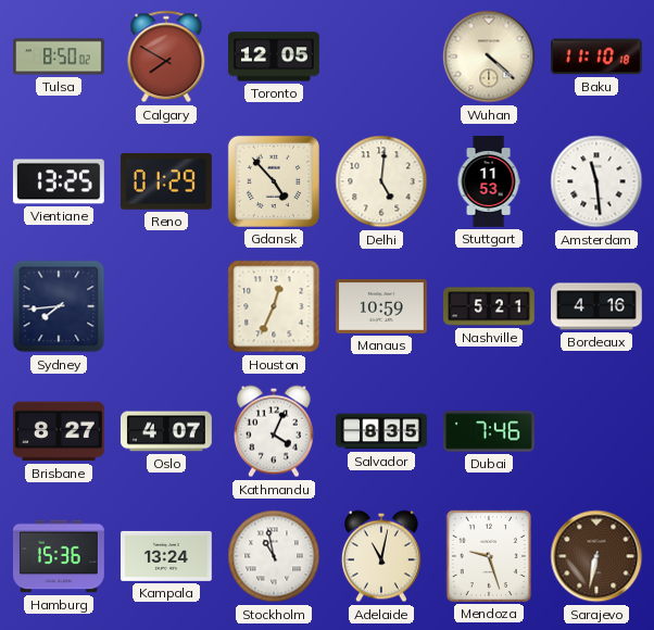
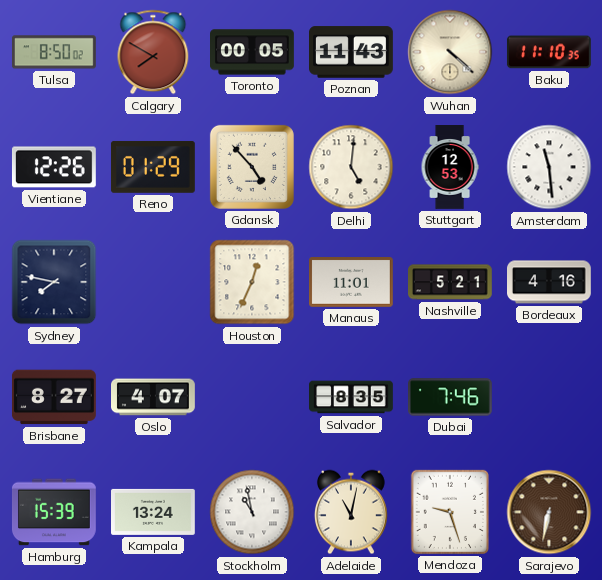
Toronto: 12:05 -> 00:05 (253, 52)
Poznan: none -> 11:43 (352, 52)
Baku: 11:10:18 -> 11:10:35 (549, 52)
Vientiane: 13:25 -> 12:26 (54, 167)
Stuttgart: 11:53 -> 12:53 (450, 168)
Sydney: 7:44 -> 7:47 (54, 282)
Manaus: 10:59 -> 11:01 (352, 283)
Kathmandu: 4:04 -> none (274, 431)
Hamburg: 15:36 -> 15:39 (54, 512)
